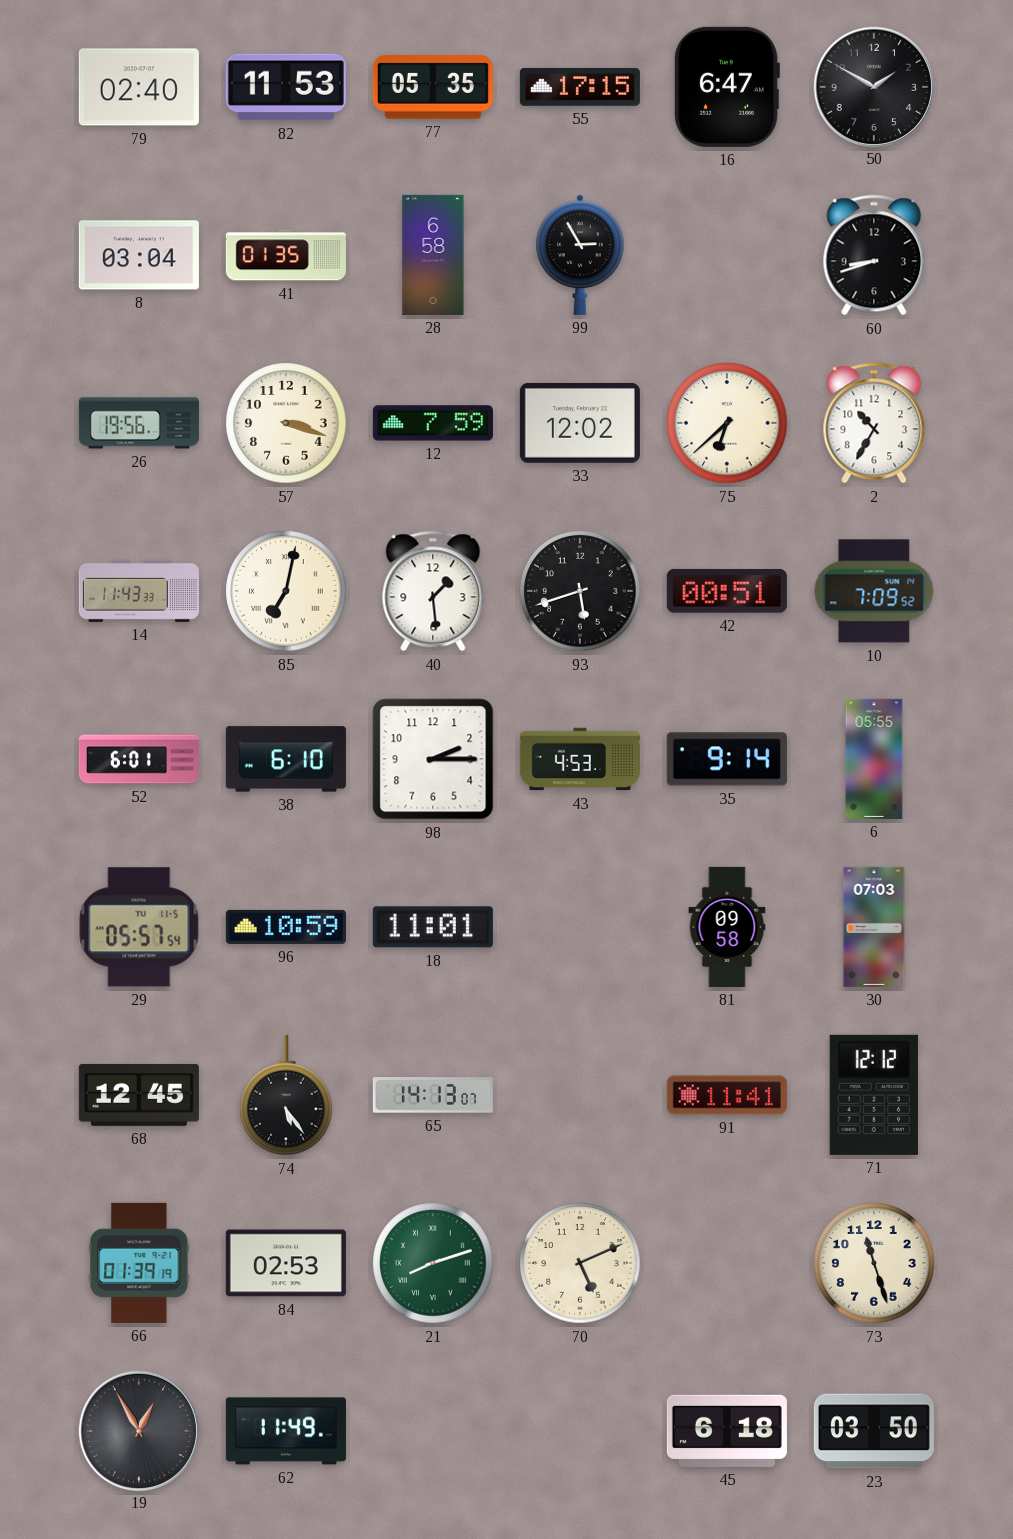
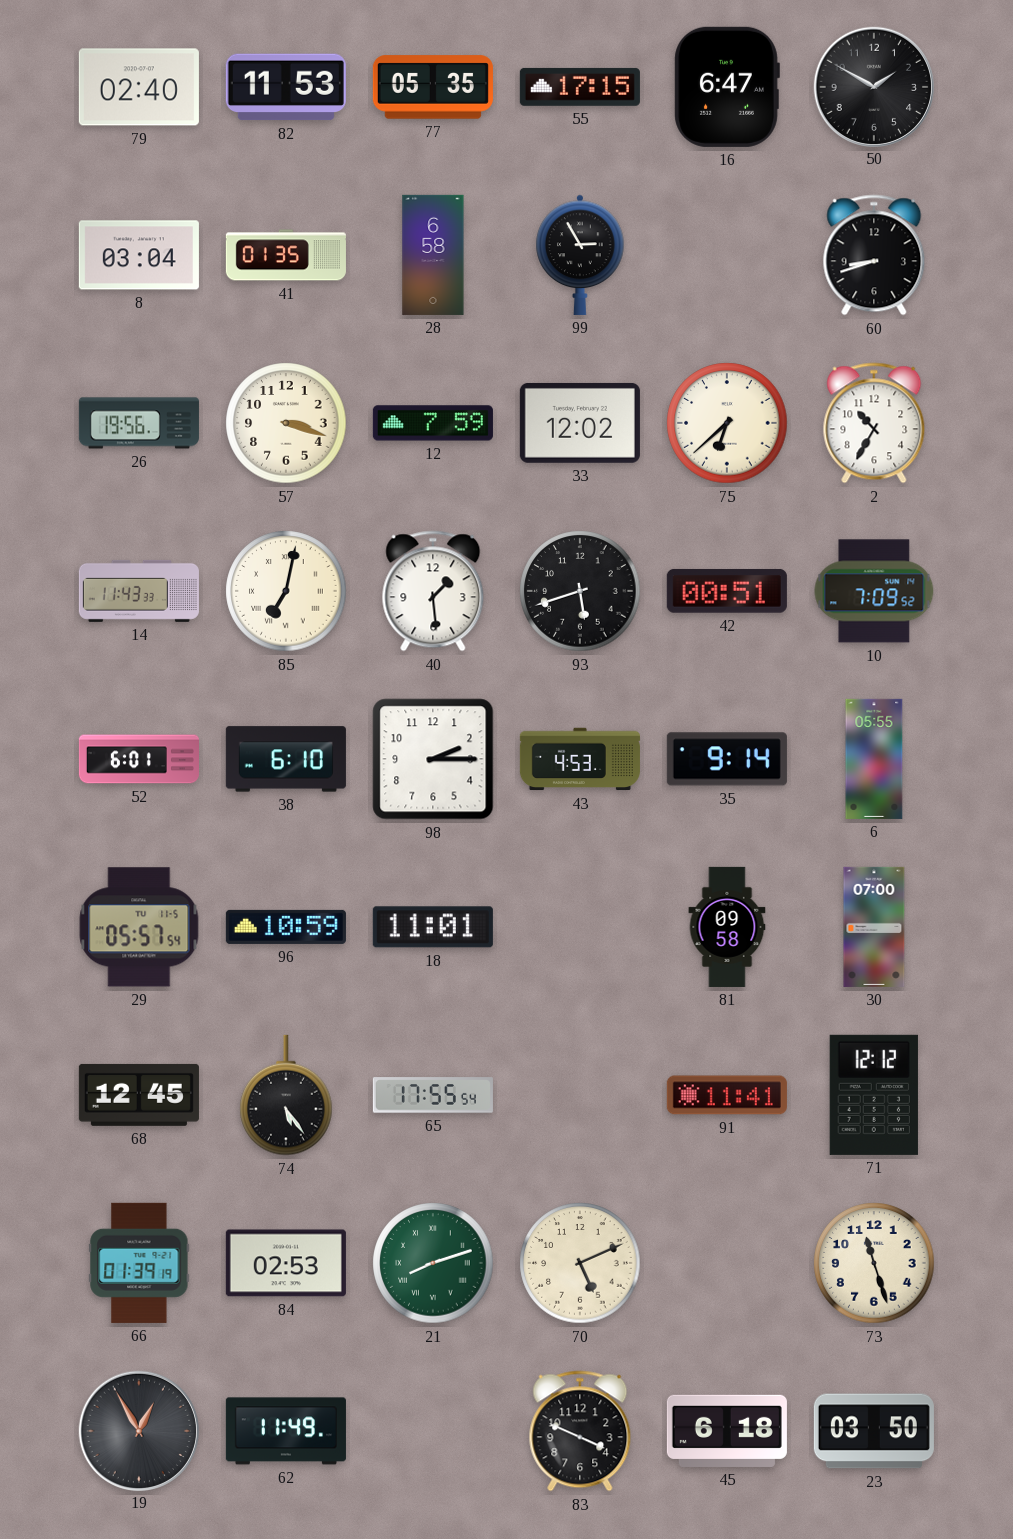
30: 07:03 -> 07:00 (874, 927)
65: 14:13 -> 17:55 (433, 1095)
83: none -> 3:49 (580, 1431)
